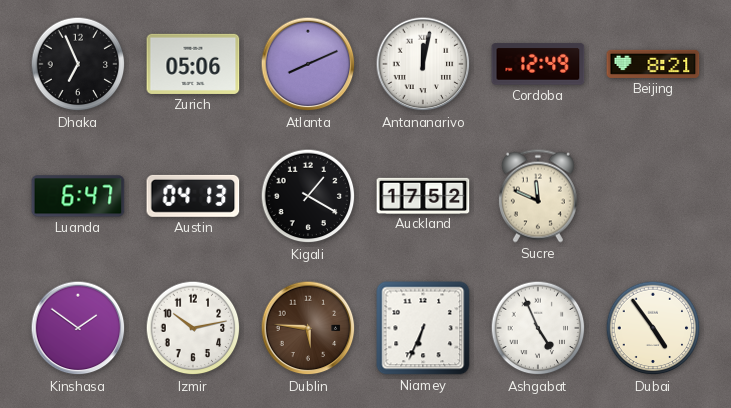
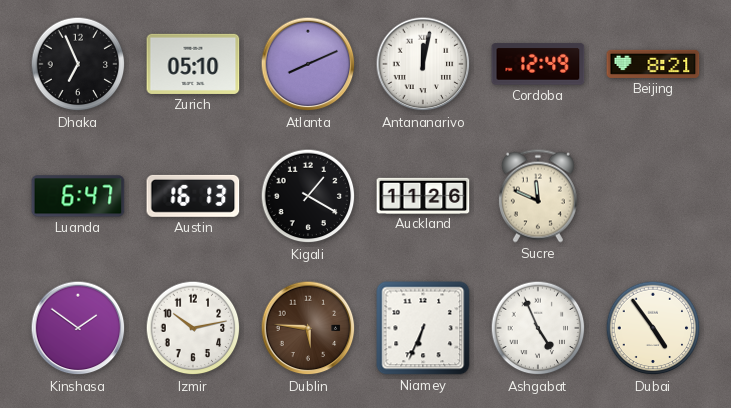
Zurich: 05:06 -> 05:10 (193, 64)
Austin: 04:13 -> 16:13 (193, 196)
Auckland: 17:52 -> 11:26 (423, 195)
